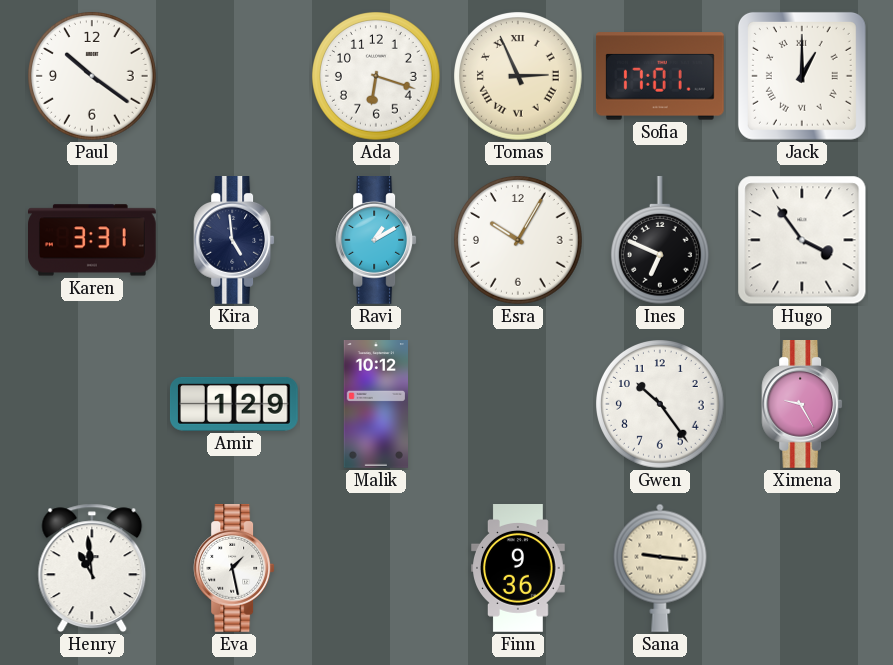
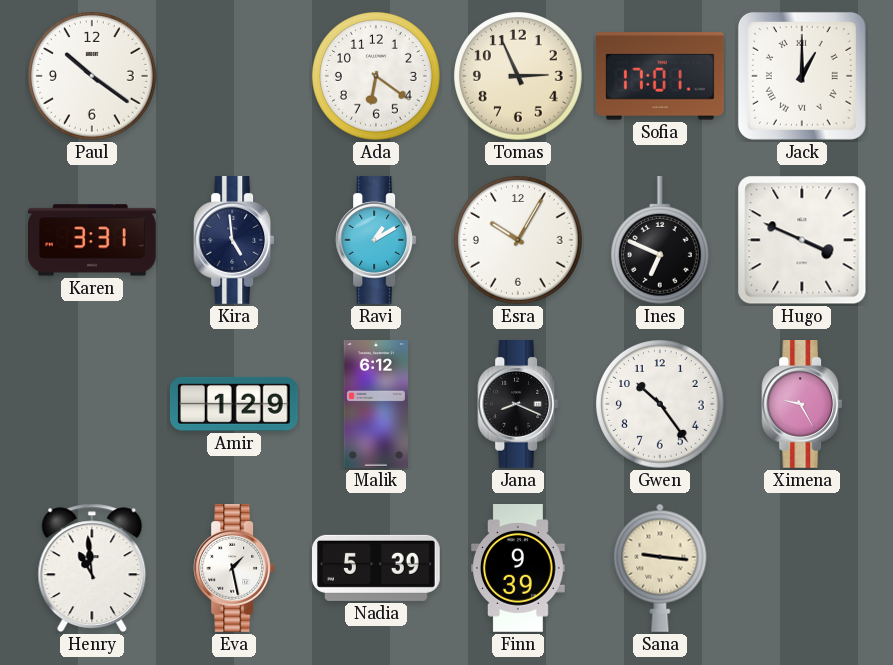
Ada: 6:18 -> 6:21 (377, 77)
Tomas numerals: Roman -> Arabic (519, 77)
Hugo: 3:54 -> 3:49 (802, 240)
Malik: 10:12 -> 6:12 (375, 405)
Jana: none -> 8:19 (518, 405)
Nadia: none -> 5:39 (377, 568)
Finn: 9:36 -> 9:39 (519, 569)
